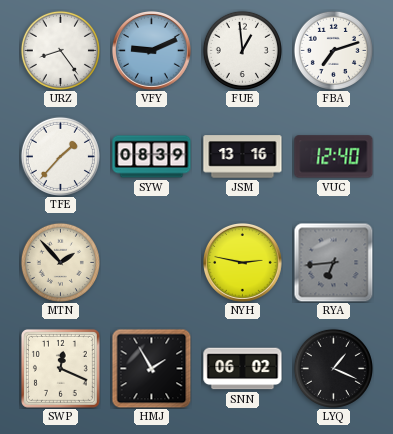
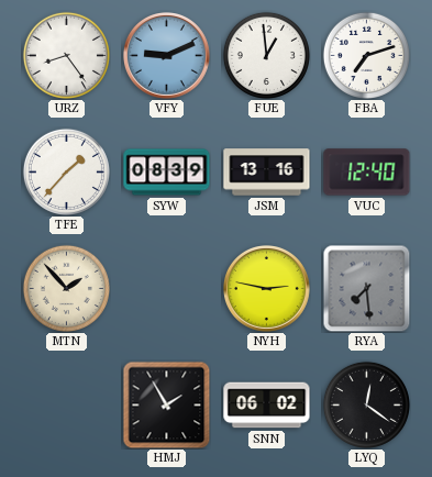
RYA: 6:44 -> 7:29 (366, 288)
SWP: 12:19 -> none (60, 368)
LYQ: 1:19 -> 12:21 (366, 404)
